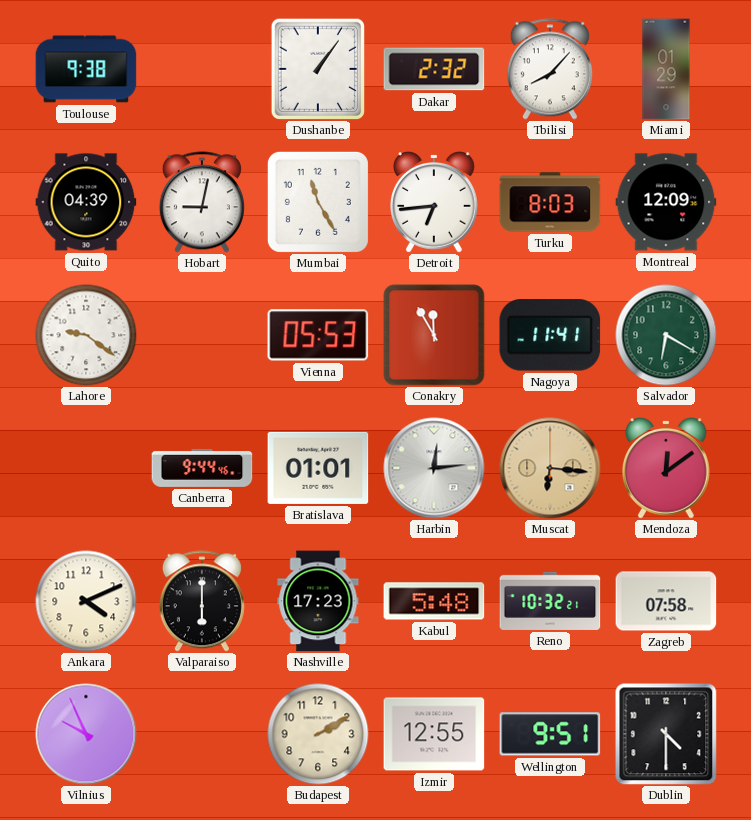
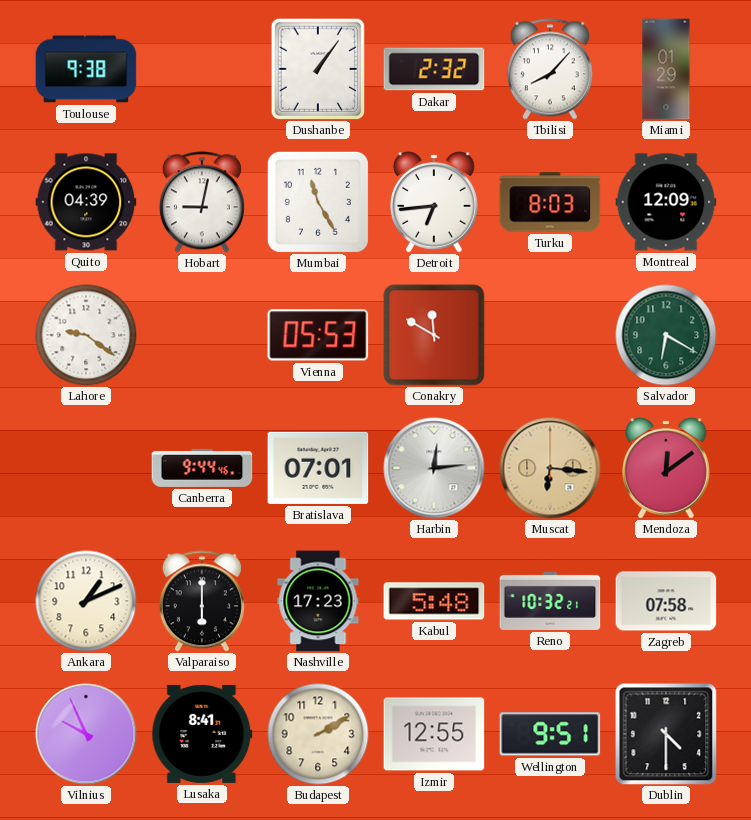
Conakry: 11:55 -> 11:50 (434, 335)
Nagoya: 11:41 -> none (550, 335)
Bratislava: 01:01 -> 07:01 (318, 468)
Ankara: 4:11 -> 1:11 (86, 601)
Lusaka: none -> 8:41 (202, 734)
